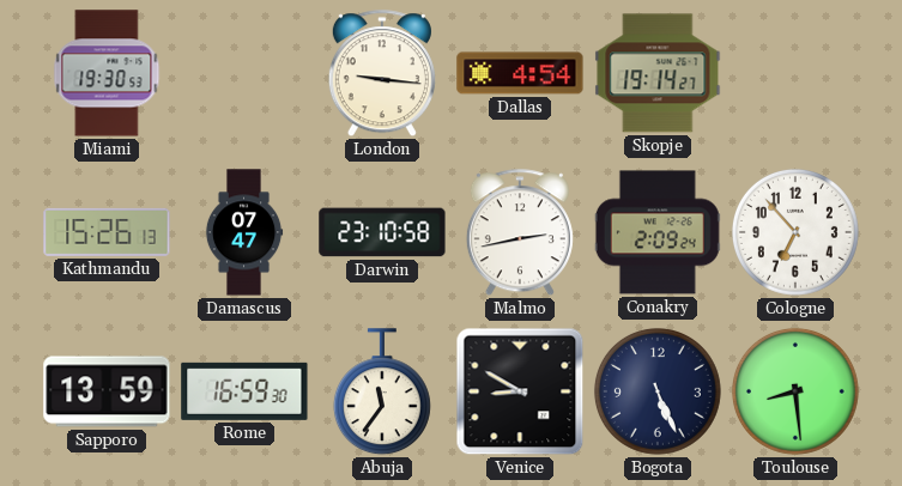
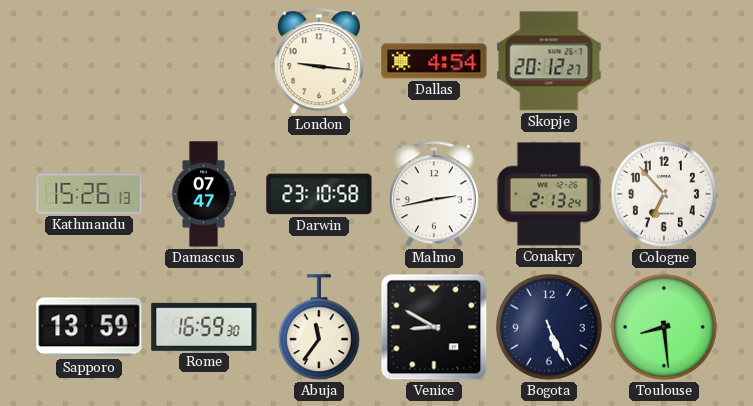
Miami: 19:30 -> none (107, 73)
Skopje: 19:14 -> 20:12 (549, 61)
Conakry: 2:09 -> 2:13 (549, 194)
